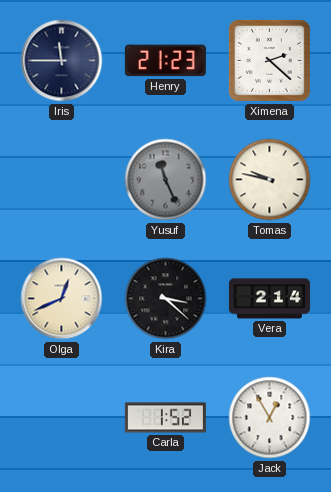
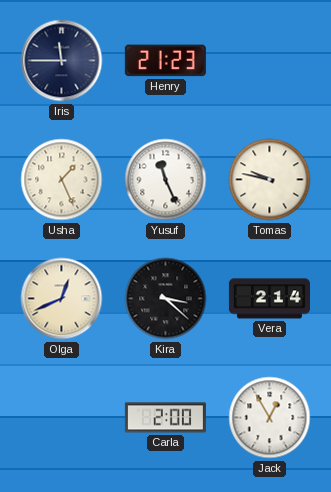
Ximena: 2:22 -> none (269, 60)
Usha: none -> 1:26 (62, 180)
Yusuf dial: grey -> white (166, 180)
Carla: 1:52 -> 2:00 (165, 418)
